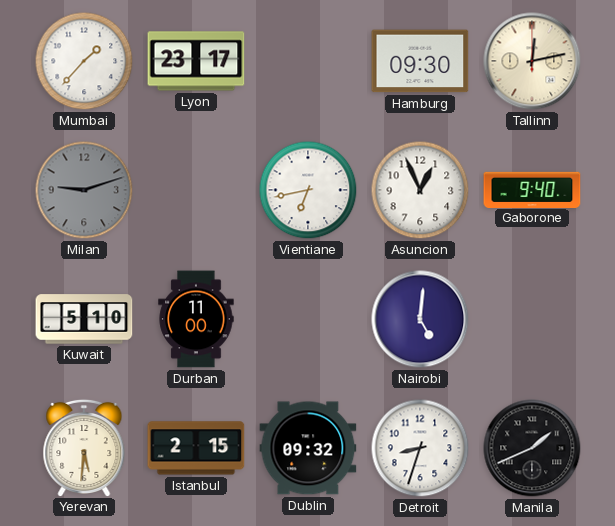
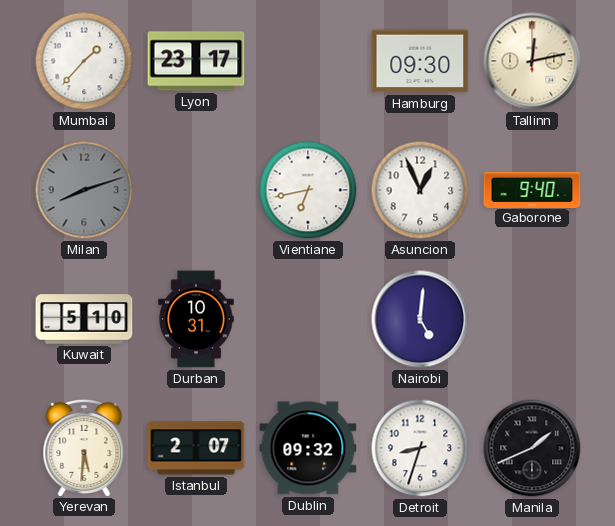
Milan: 9:12 -> 8:12 (84, 190)
Durban: 11:00 -> 10:31 (196, 319)
Istanbul: 2:15 -> 2:07 (196, 448)
